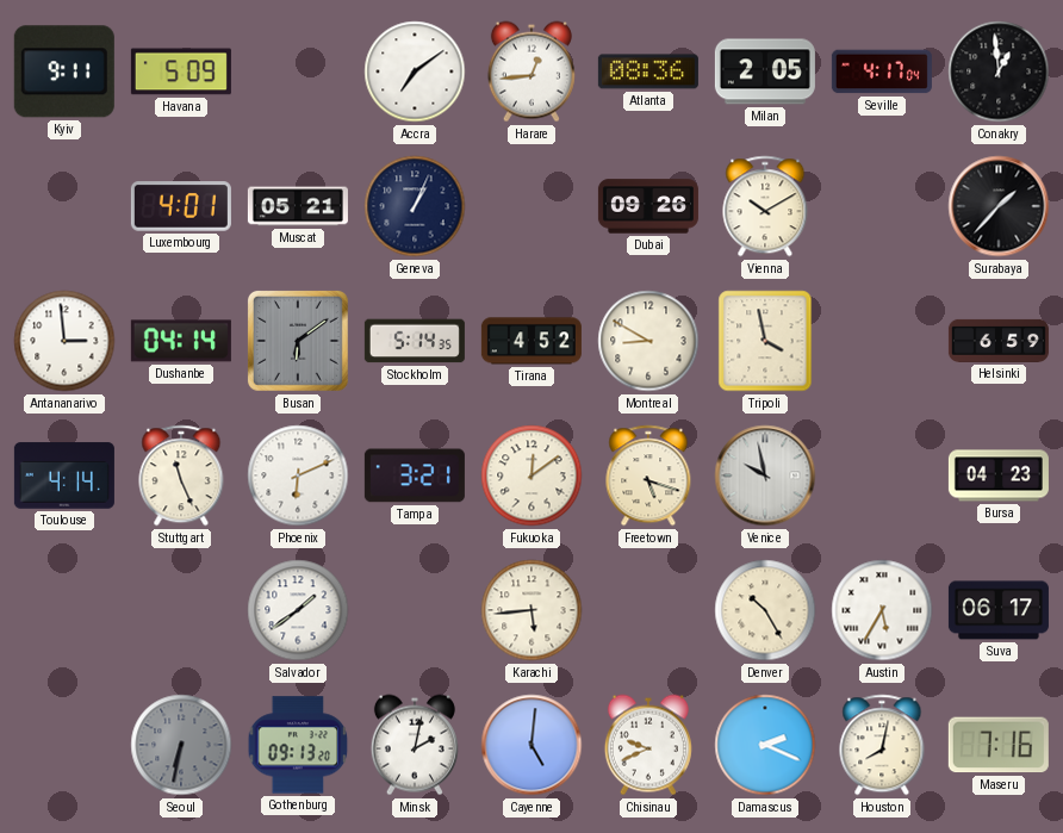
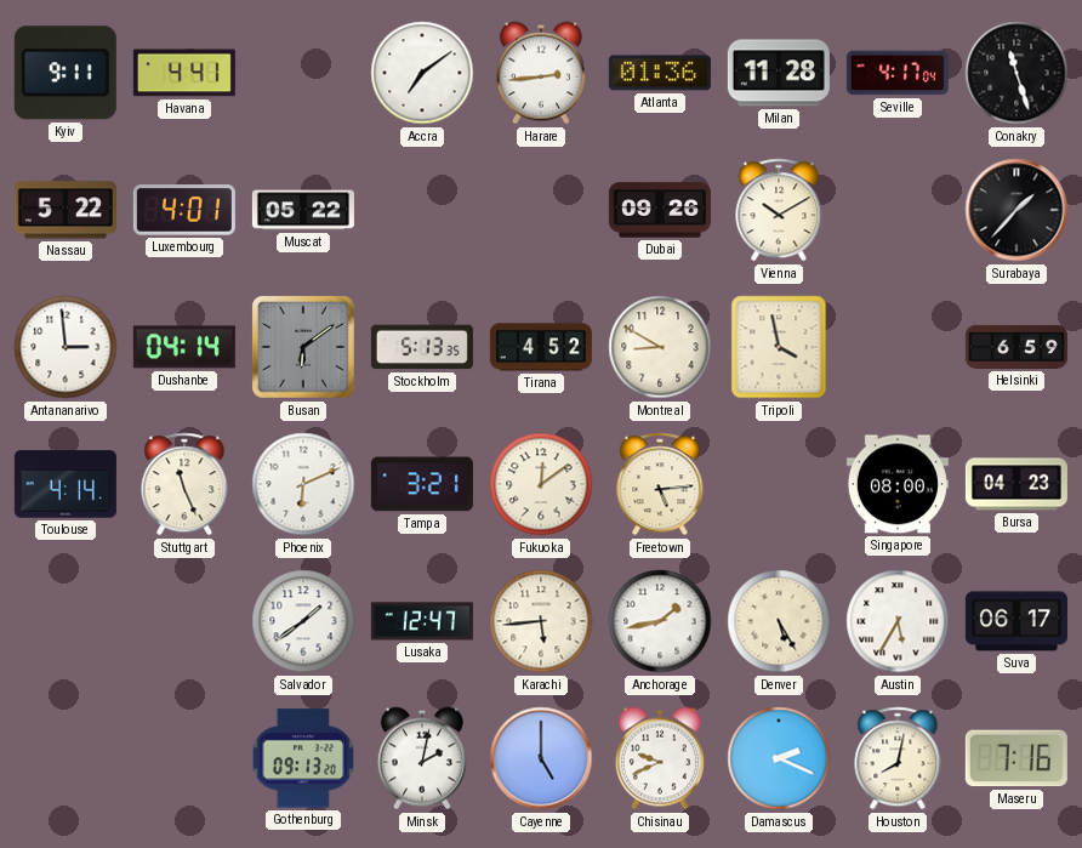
Havana: 5:09 -> 4:41 (184, 73)
Harare: 12:44 -> 2:44 (541, 73)
Atlanta: 08:36 -> 01:36 (660, 73)
Milan: 2:05 -> 11:28 (779, 73)
Conakry: 12:59 -> 11:27 (1016, 73)
Nassau: none -> 5:22 (66, 210)
Muscat: 05:21 -> 05:22 (303, 210)
Geneva: 1:04 -> none (415, 206)
Stockholm: 5:14 -> 5:13 (422, 347)
Freetown: 5:18 -> 5:14 (660, 484)
Venice: 9:58 -> none (765, 475)
Singapore: none -> 08:00 (898, 484)
Lusaka: none -> 12:47 (422, 621)
Anchorage: none -> 1:43 (660, 621)
Denver: 10:25 -> 5:25 (779, 621)
Seoul: 6:32 -> none (181, 745)
Cayenne: 5:01 -> 5:00 (541, 758)
